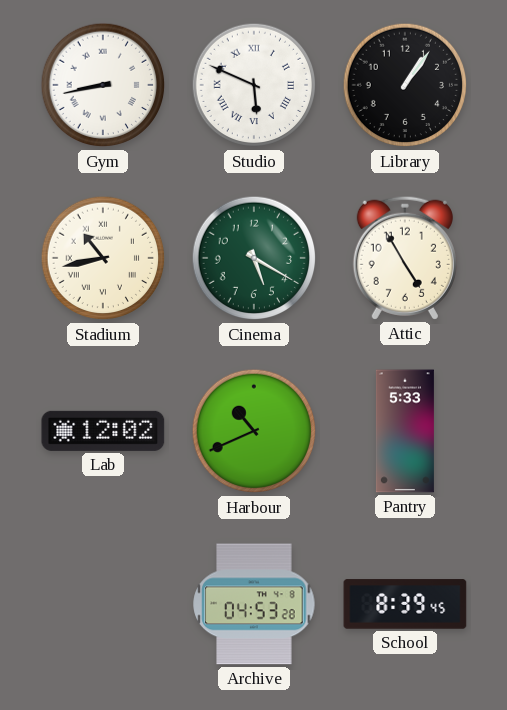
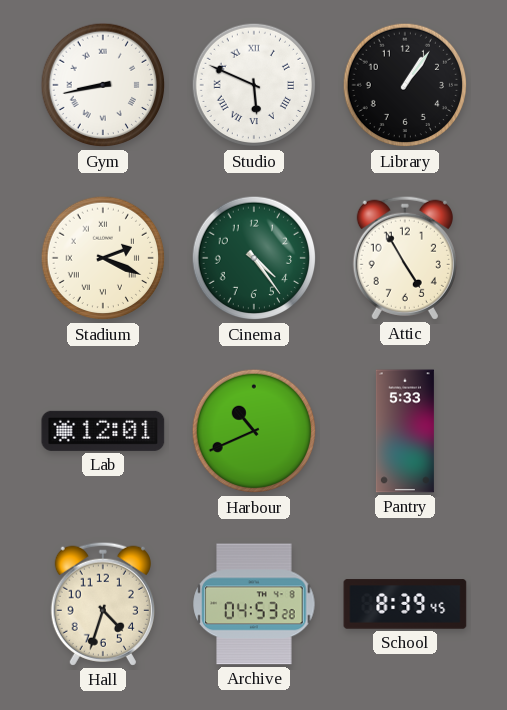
Stadium: 10:43 -> 2:19 (103, 258)
Cinema: 5:20 -> 4:24 (254, 258)
Lab: 12:02 -> 12:01 (103, 431)
Hall: none -> 4:33 (103, 604)
